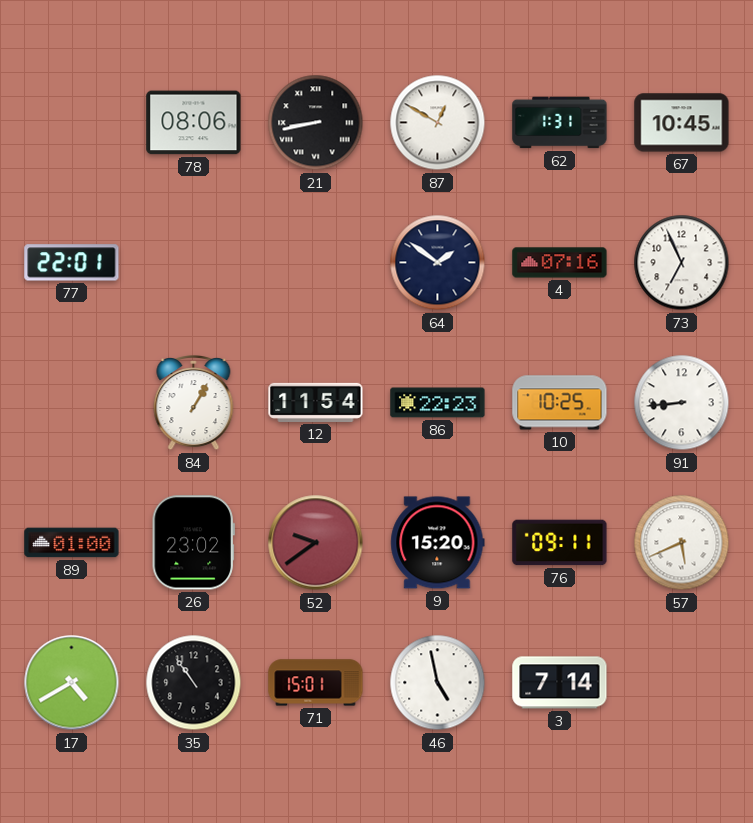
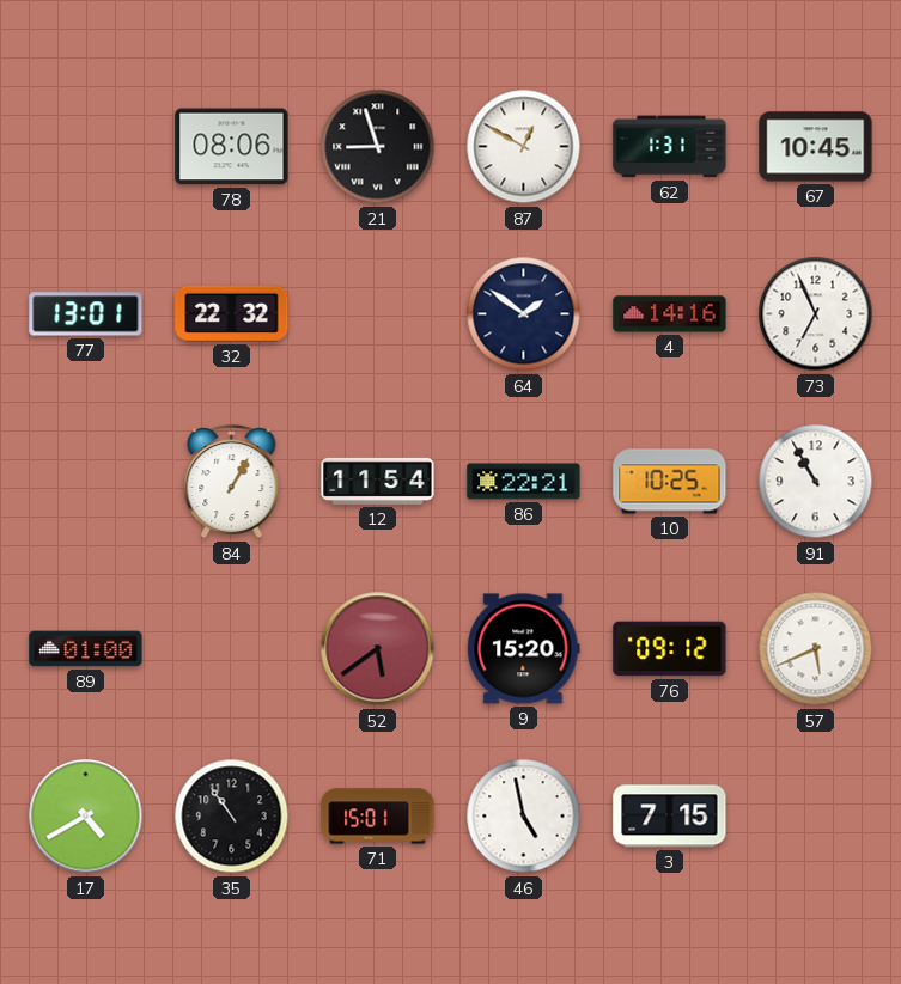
21: 8:43 -> 8:57 (378, 147)
77: 22:01 -> 13:01 (86, 314)
32: none -> 22:32 (232, 313)
4: 07:16 -> 14:16 (670, 314)
86: 22:23 -> 22:21 (524, 482)
91: 8:44 -> 10:55 (816, 482)
26: 23:02 -> none (193, 543)
52: 9:39 -> 5:39 (378, 649)
76: 09:11 -> 09:12 (670, 649)
3: 7:14 -> 7:15 (670, 817)
